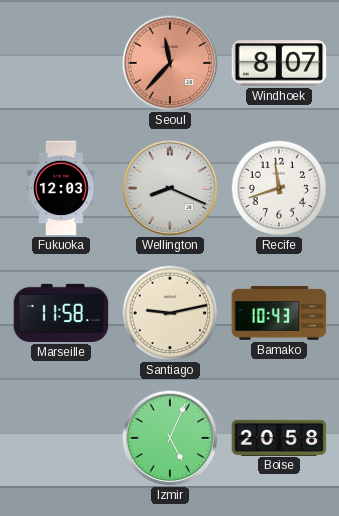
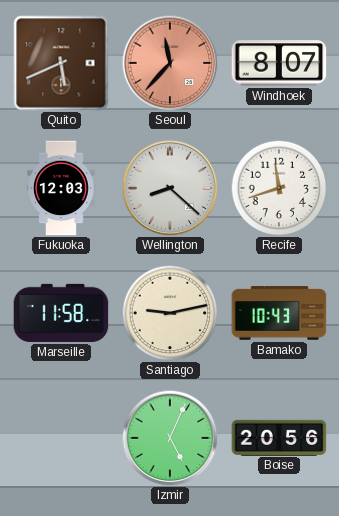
Quito: none -> 5:41 (61, 63)
Wellington: 8:19 -> 8:22 (170, 188)
Boise: 20:58 -> 20:56 (279, 437)
